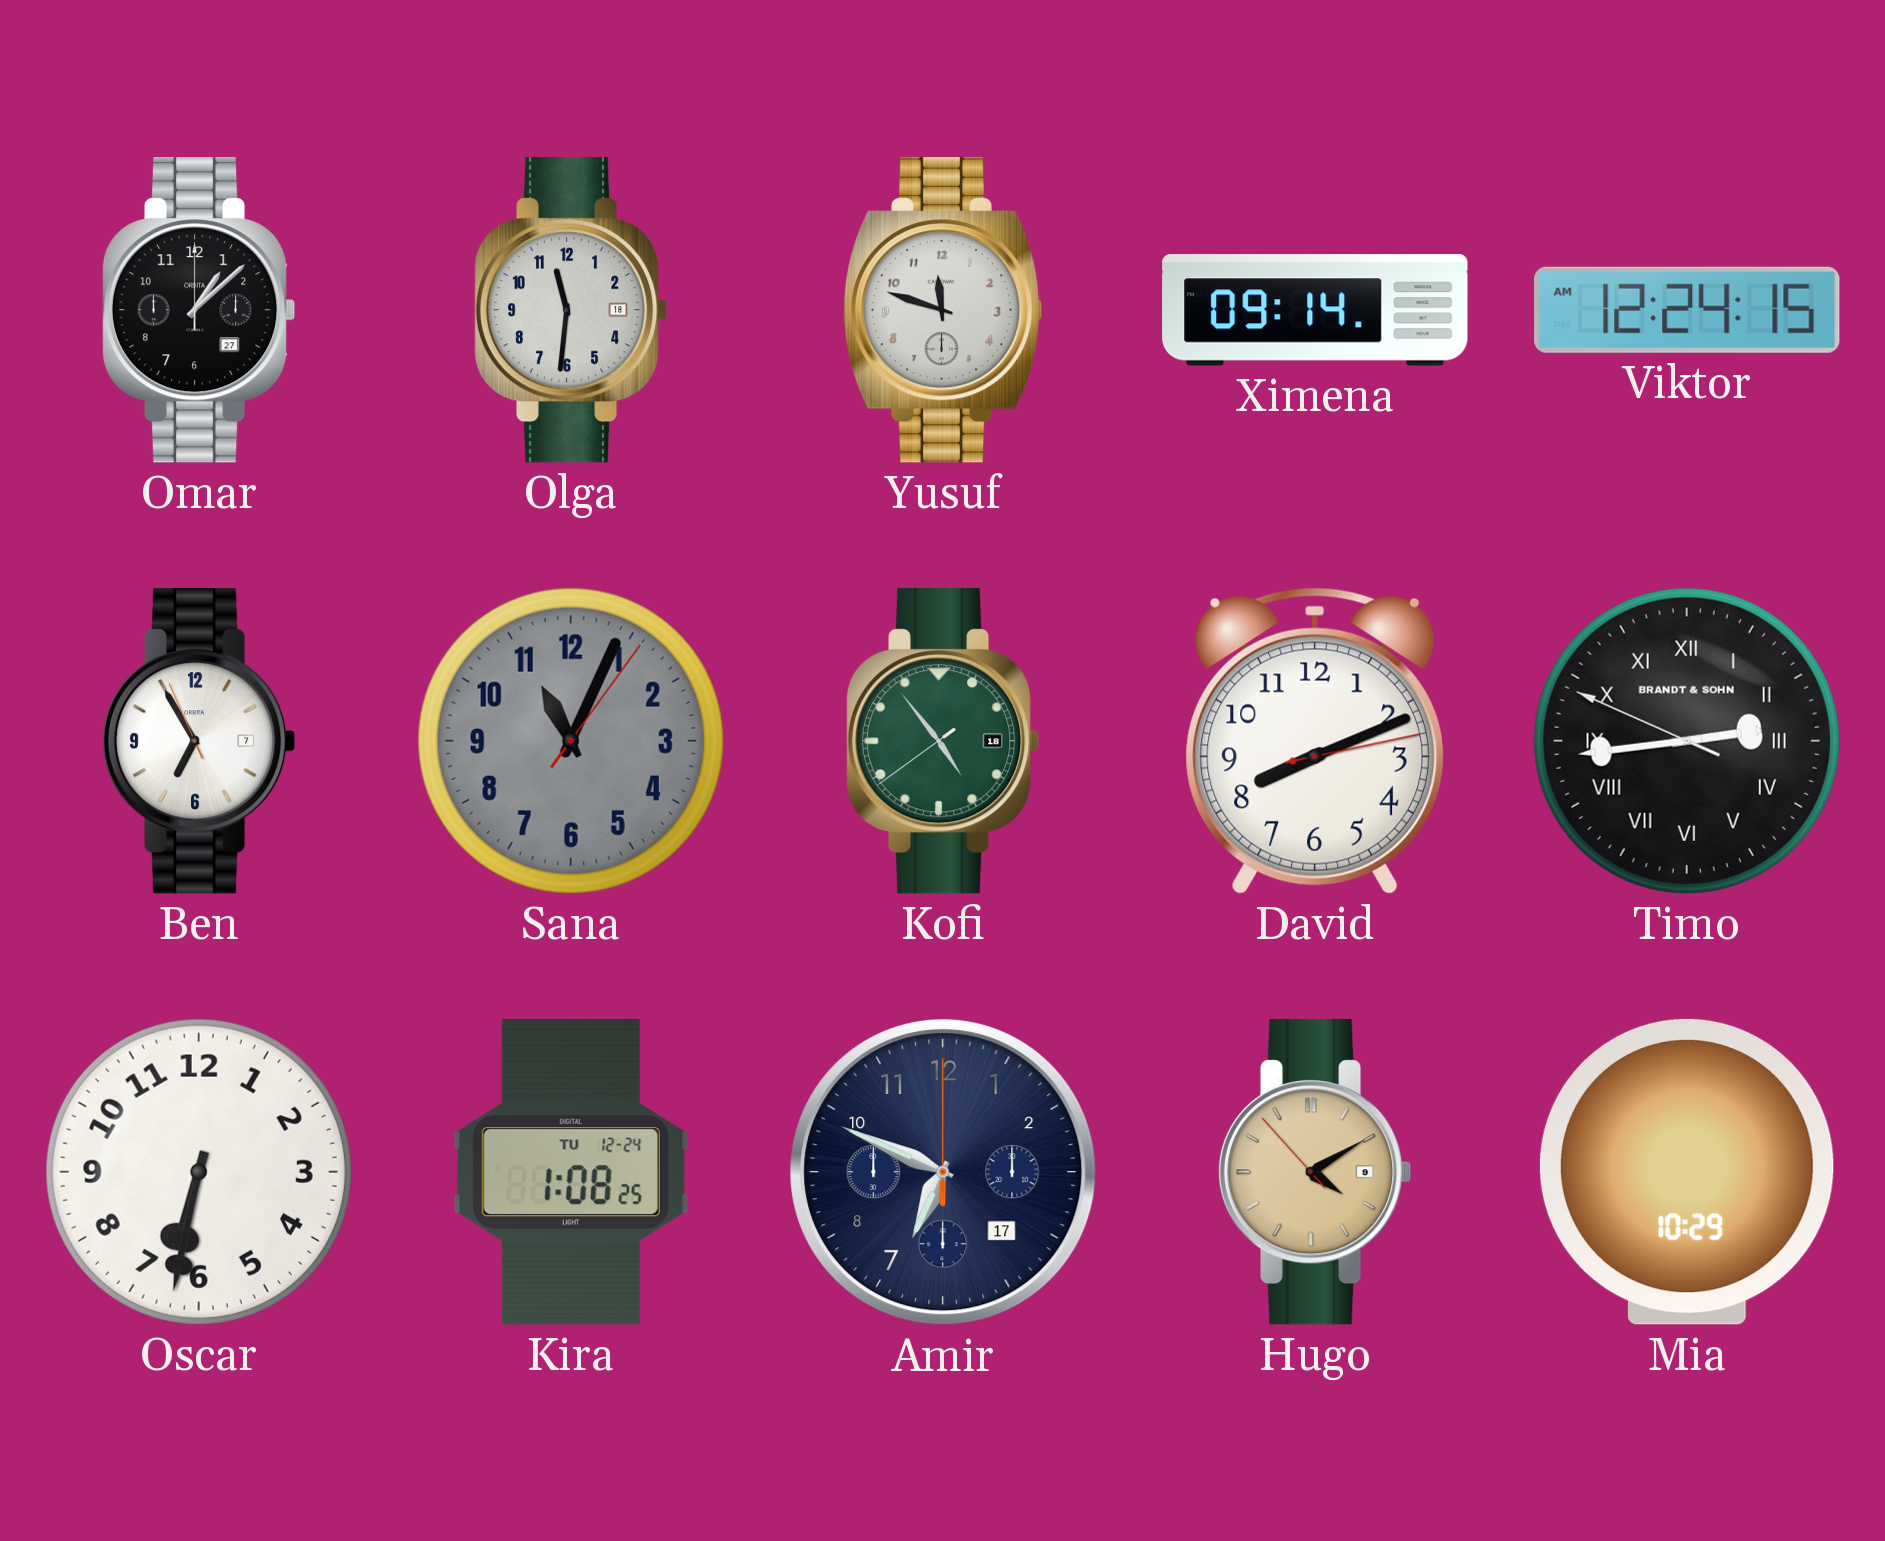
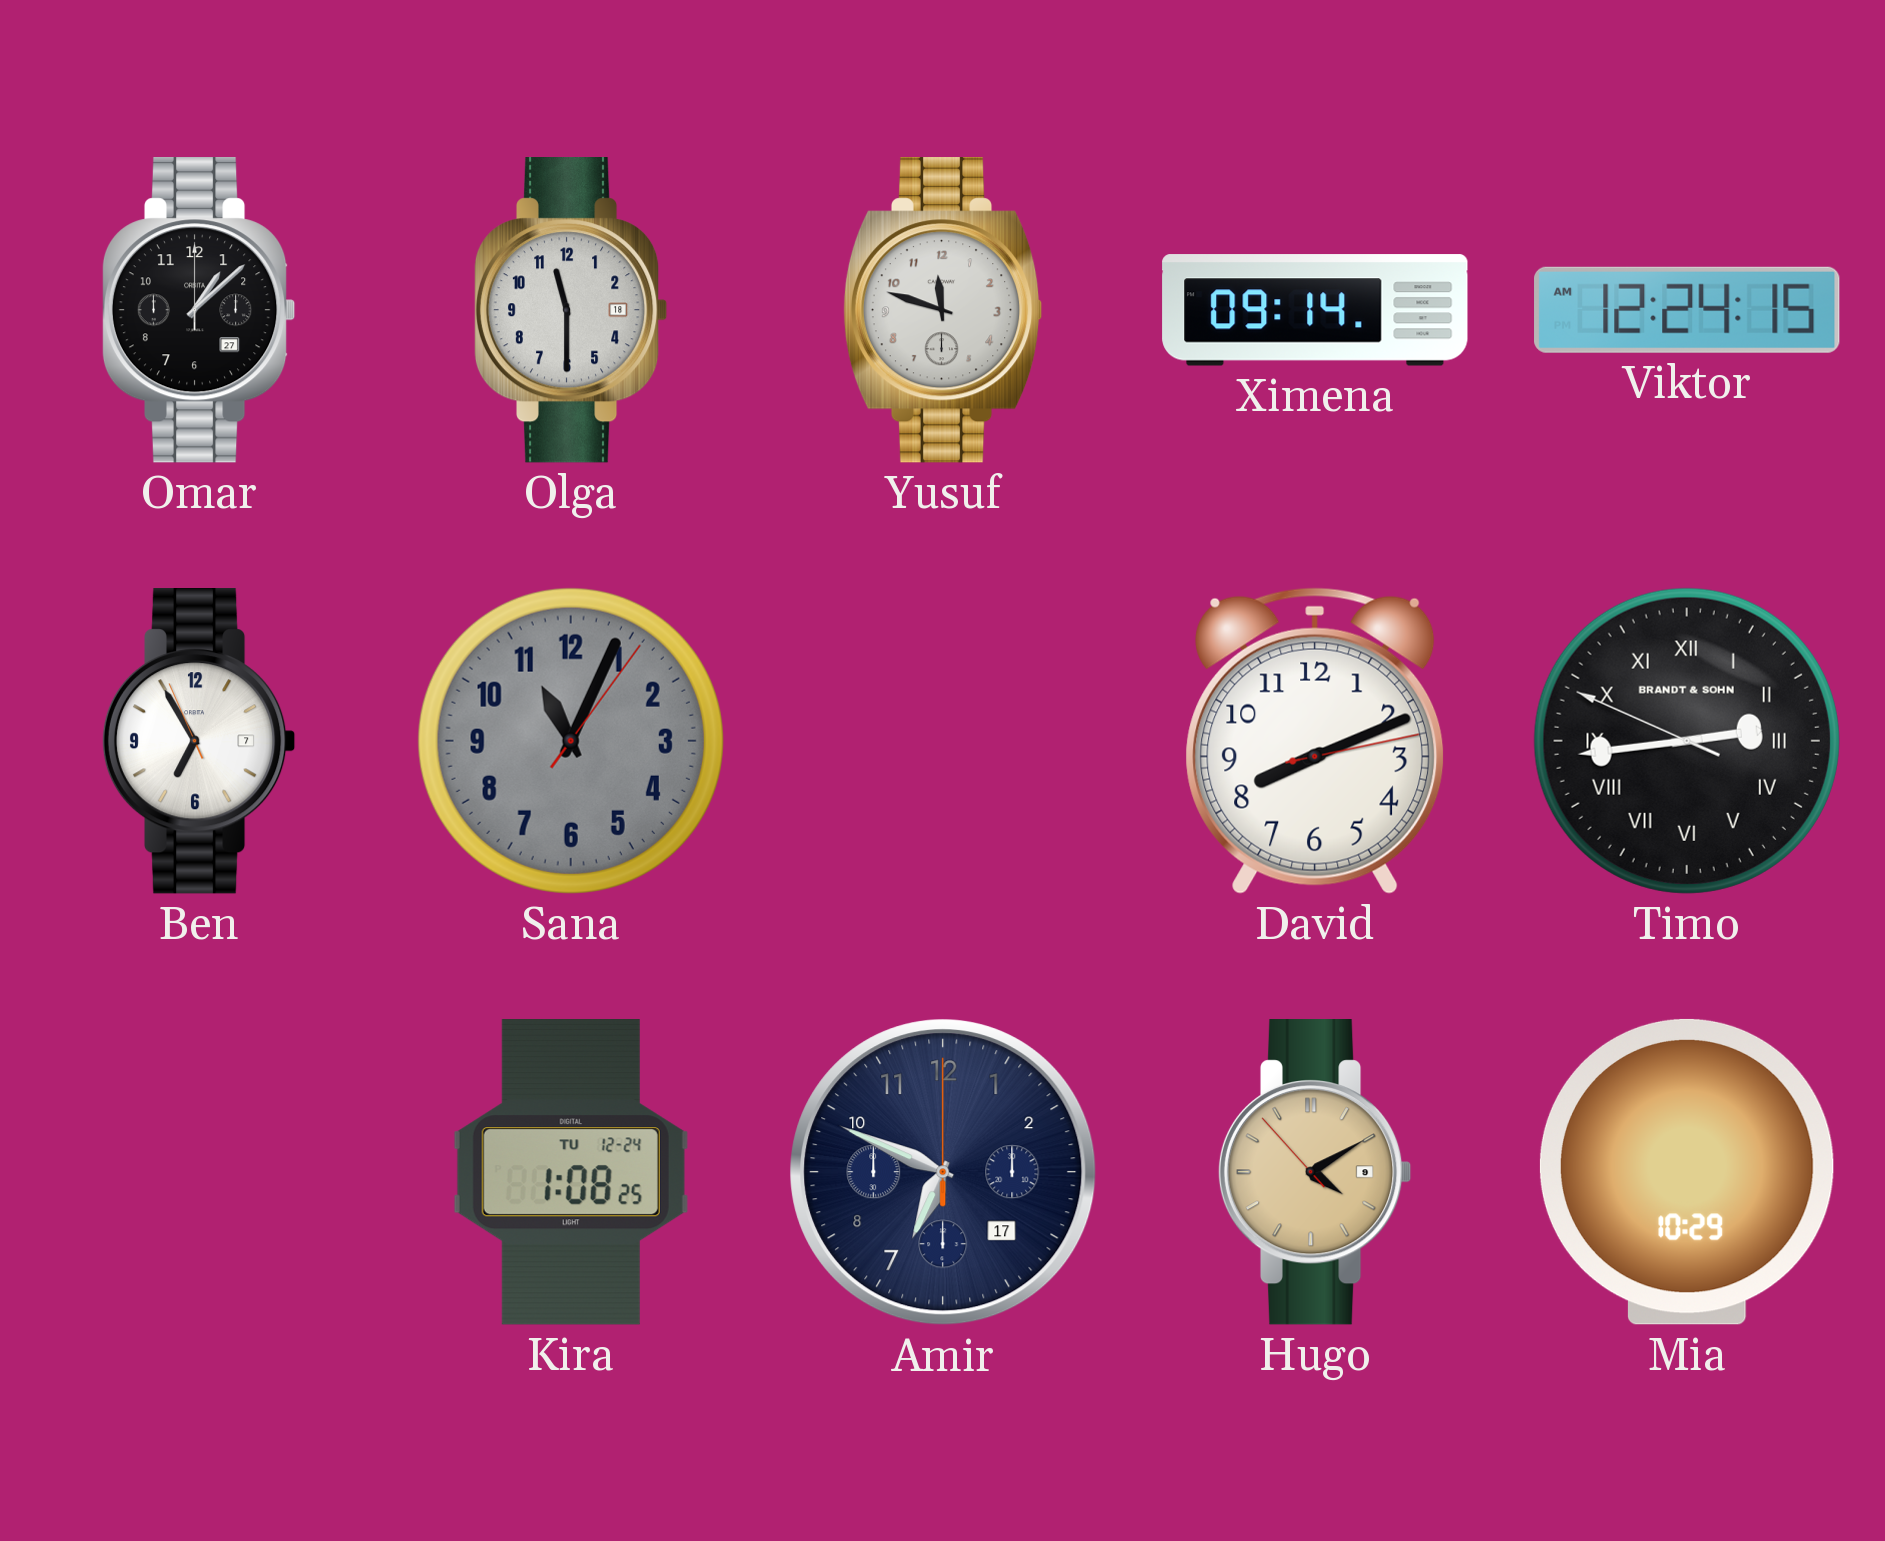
Olga: 11:31 -> 11:30 (571, 311)
Kofi: 4:53 -> none (943, 742)
Oscar: 6:32 -> none (199, 1172)
